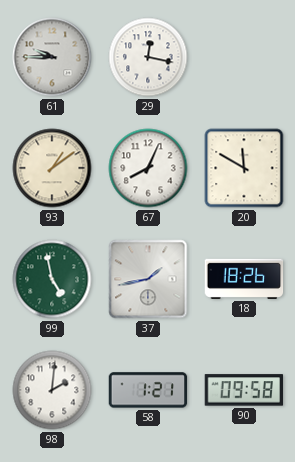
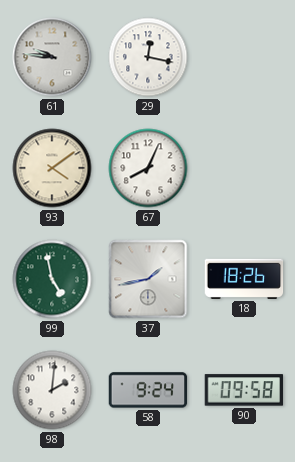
61: 9:45 -> 9:46 (52, 57)
93: 1:09 -> 4:09 (52, 168)
20: 11:50 -> none (244, 168)
58: 1:21 -> 9:24 (148, 390)
